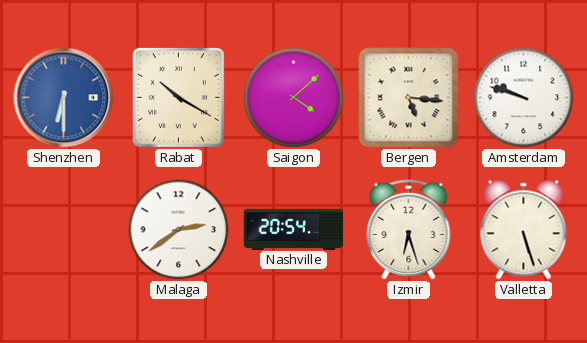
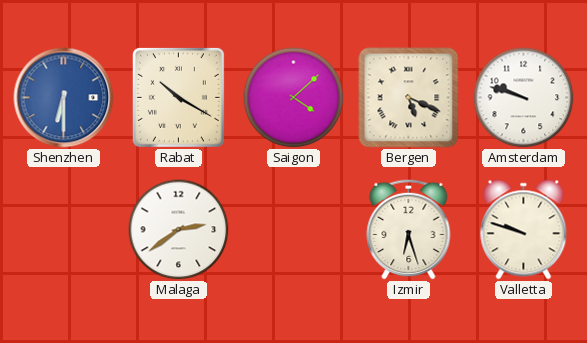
Bergen: 5:16 -> 5:19 (409, 98)
Nashville: 20:54 -> none (294, 229)
Valletta: 5:27 -> 9:48 (524, 230)
